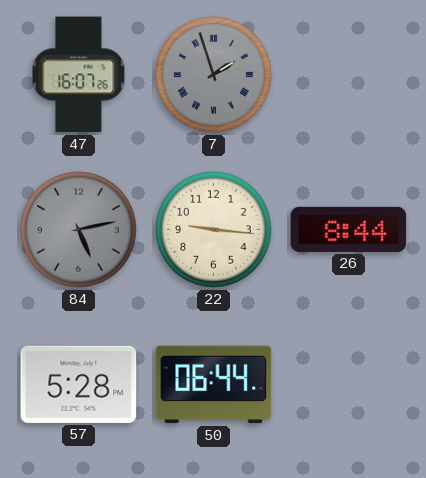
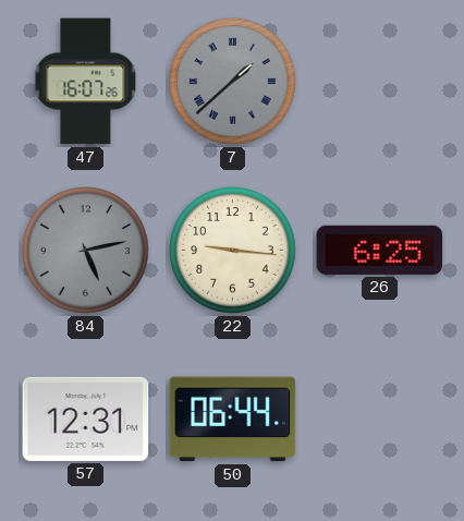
7: 1:57 -> 1:38 (233, 82)
26: 8:44 -> 6:25 (380, 250)
57: 5:28 -> 12:31 (86, 419)
